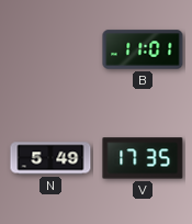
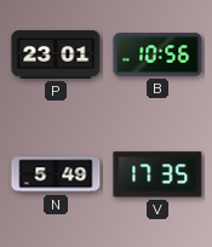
P: none -> 23:01 (56, 54)
B: 11:01 -> 10:56 (157, 54)
